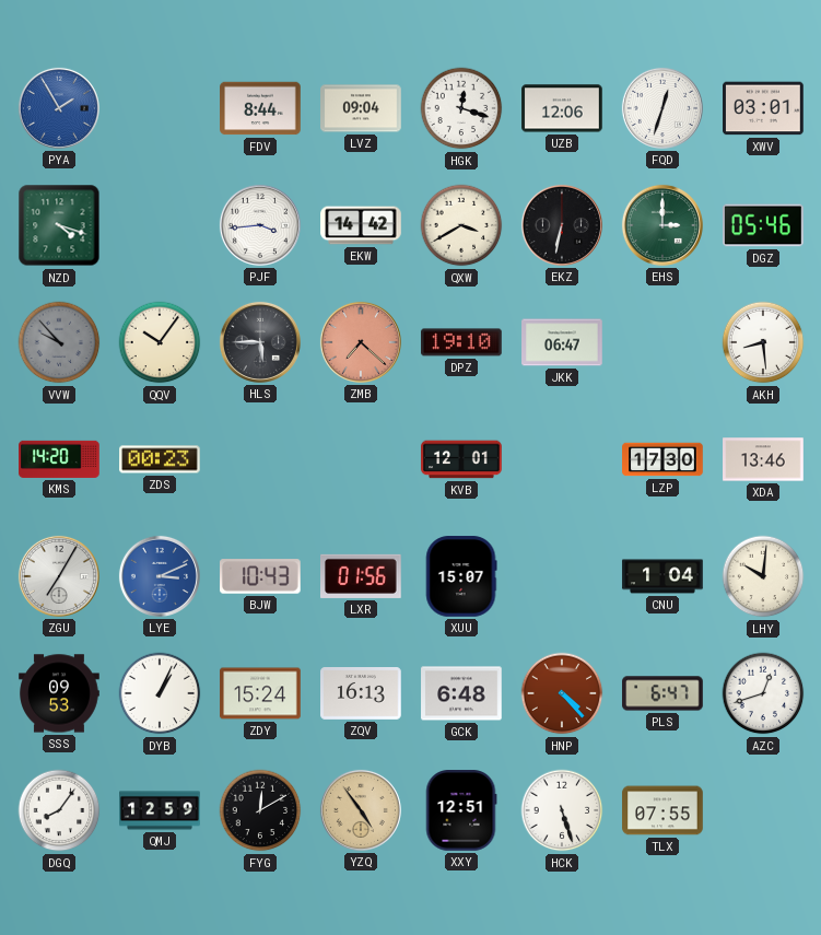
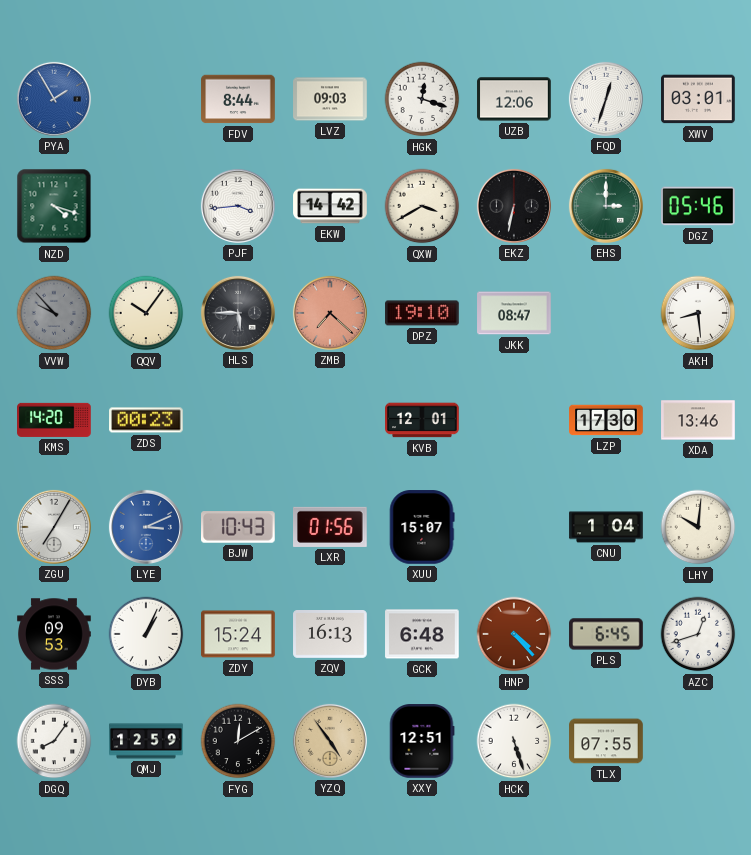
LVZ: 09:04 -> 09:03 (330, 99)
JKK: 06:47 -> 08:47 (514, 313)
PLS: 6:47 -> 6:45 (606, 634)
